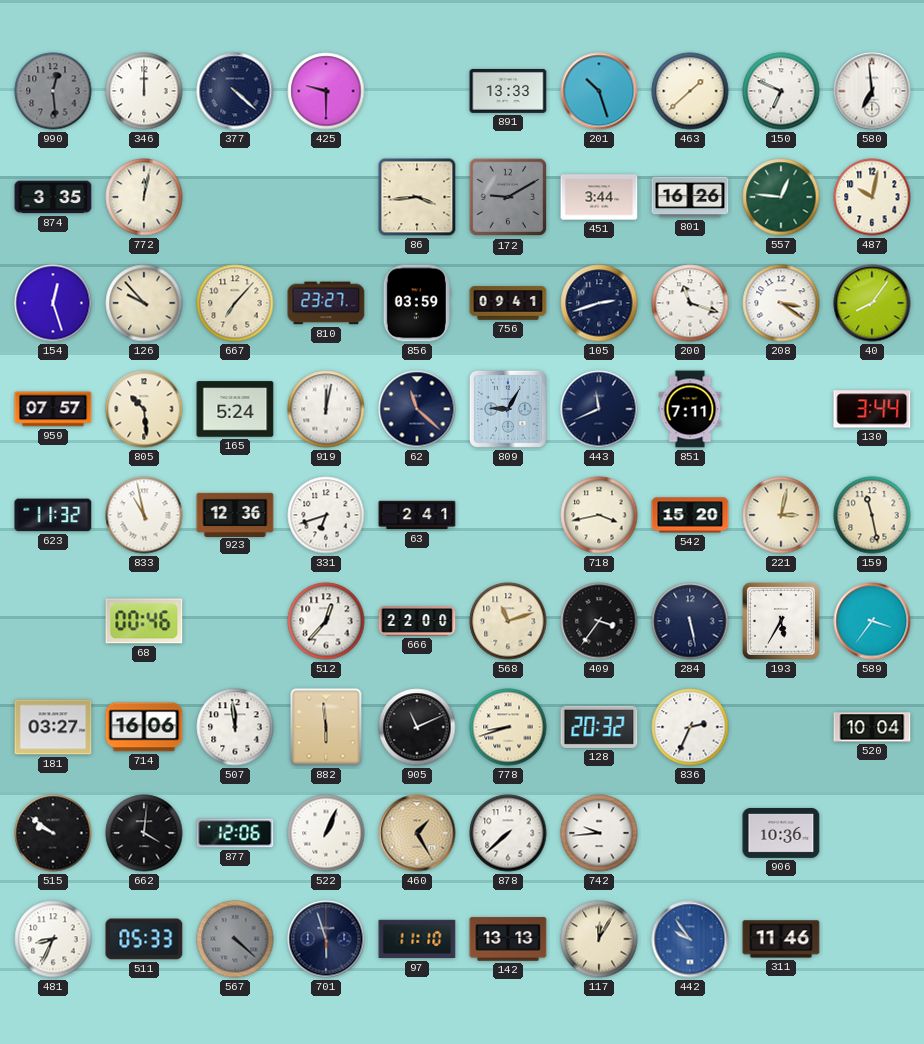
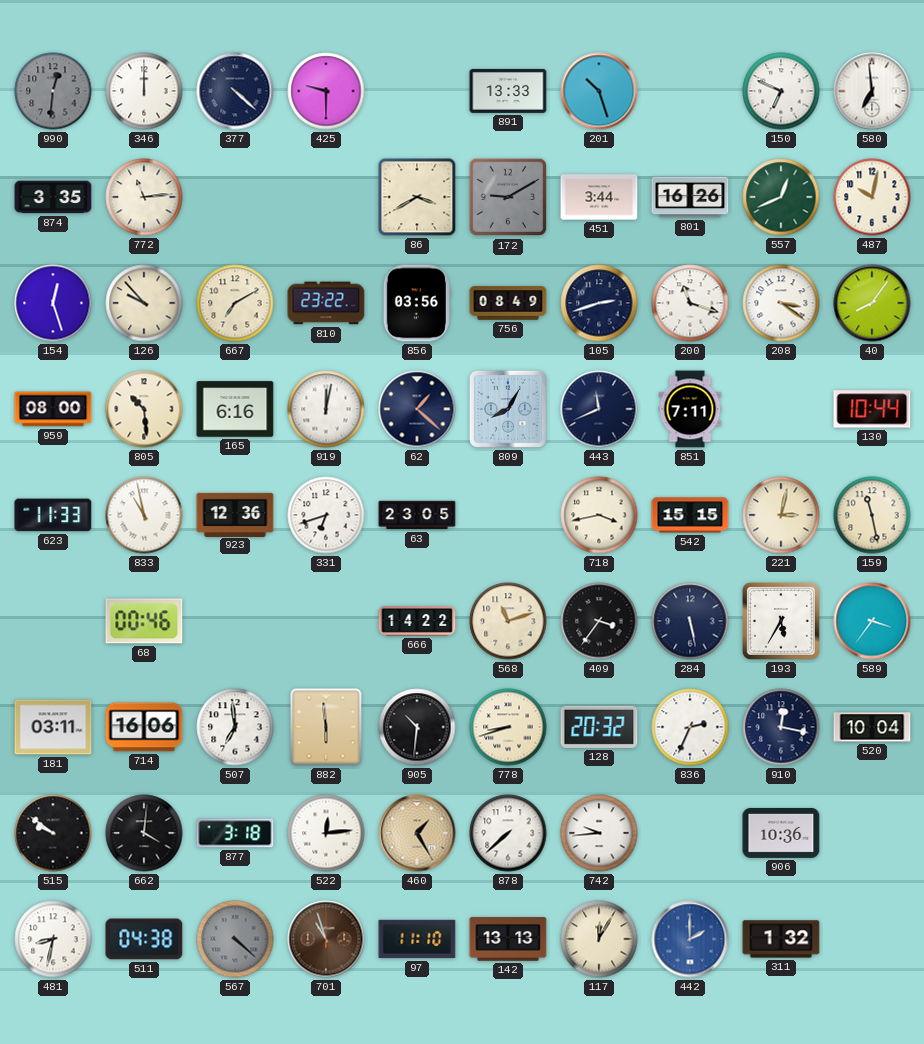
990: 12:29 -> 12:31 (53, 91)
463: 1:38 -> none (690, 91)
772: 12:02 -> 11:14 (144, 197)
86: 3:44 -> 3:40 (417, 197)
557: 12:46 -> 12:41 (781, 197)
667: 7:07 -> 7:10 (235, 303)
810: 23:27 -> 23:22 (326, 303)
856: 03:59 -> 03:56 (417, 303)
756: 09:41 -> 08:49 (508, 303)
959: 07:57 -> 08:00 (53, 409)
165: 5:24 -> 6:16 (235, 409)
62: 11:22 -> 1:22 (417, 409)
809: 9:05 -> 8:05 (508, 409)
130: 3:44 -> 10:44 (872, 409)
623: 11:32 -> 11:33 (53, 515)
63: 2:41 -> 23:05 (417, 515)
542: 15:20 -> 15:15 (690, 515)
512: 12:37 -> none (326, 621)
666: 22:00 -> 14:22 (417, 621)
181: 03:27 -> 03:11 (53, 727)
507: 11:59 -> 6:59 (235, 727)
905: 11:11 -> 10:31 (417, 727)
910: none -> 12:17 (781, 727)
877: 12:06 -> 3:18 (235, 833)
522: 1:04 -> 12:14 (326, 833)
481: 8:34 -> 8:32 (53, 939)
511: 05:33 -> 04:38 (144, 939)
701: 5:57 -> 10:57 (326, 939)
701 dial: navy -> brown (326, 939)
442: 9:54 -> 2:00 (690, 939)
311: 11:46 -> 1:32 (781, 939)
